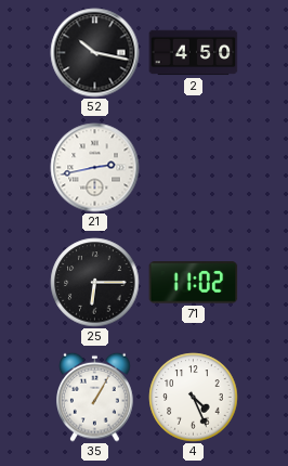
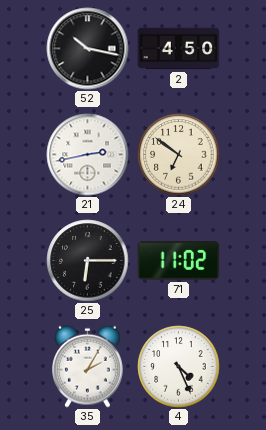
24: none -> 6:51 (179, 155)
35: 1:05 -> 2:05 (88, 366)
